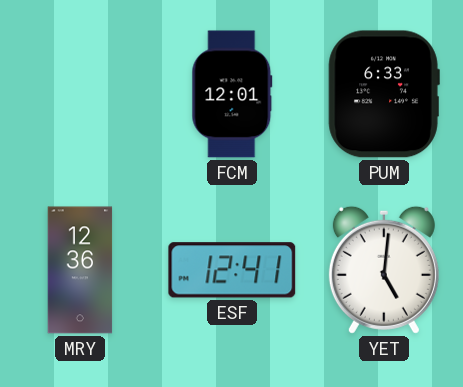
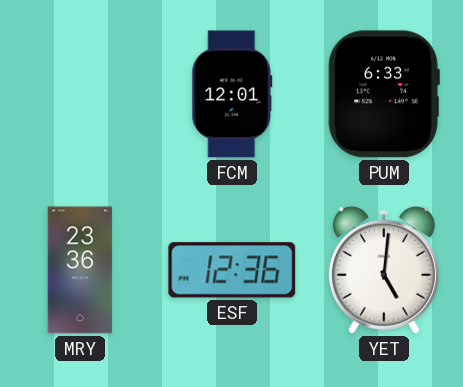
MRY: 12:36 -> 23:36 (80, 270)
ESF: 12:41 -> 12:36 (232, 270)
